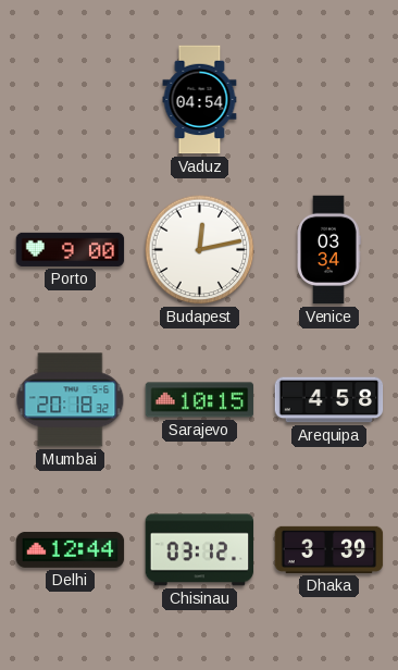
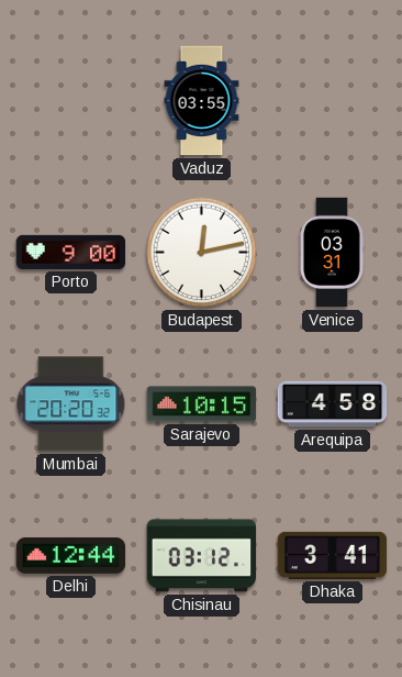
Vaduz: 04:54 -> 03:55 (202, 101)
Venice: 03:34 -> 03:31 (333, 253)
Mumbai: 20:18 -> 20:20 (71, 404)
Dhaka: 3:39 -> 3:41 (333, 555)
